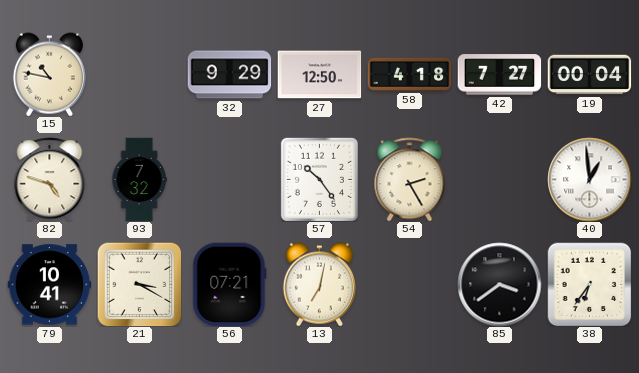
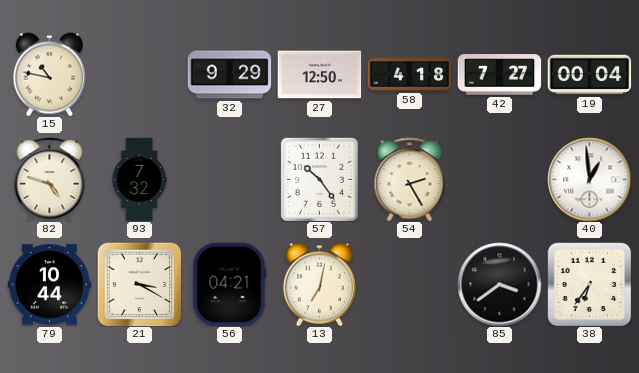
79: 10:41 -> 10:44 (49, 285)
56: 07:21 -> 04:21 (230, 284)
